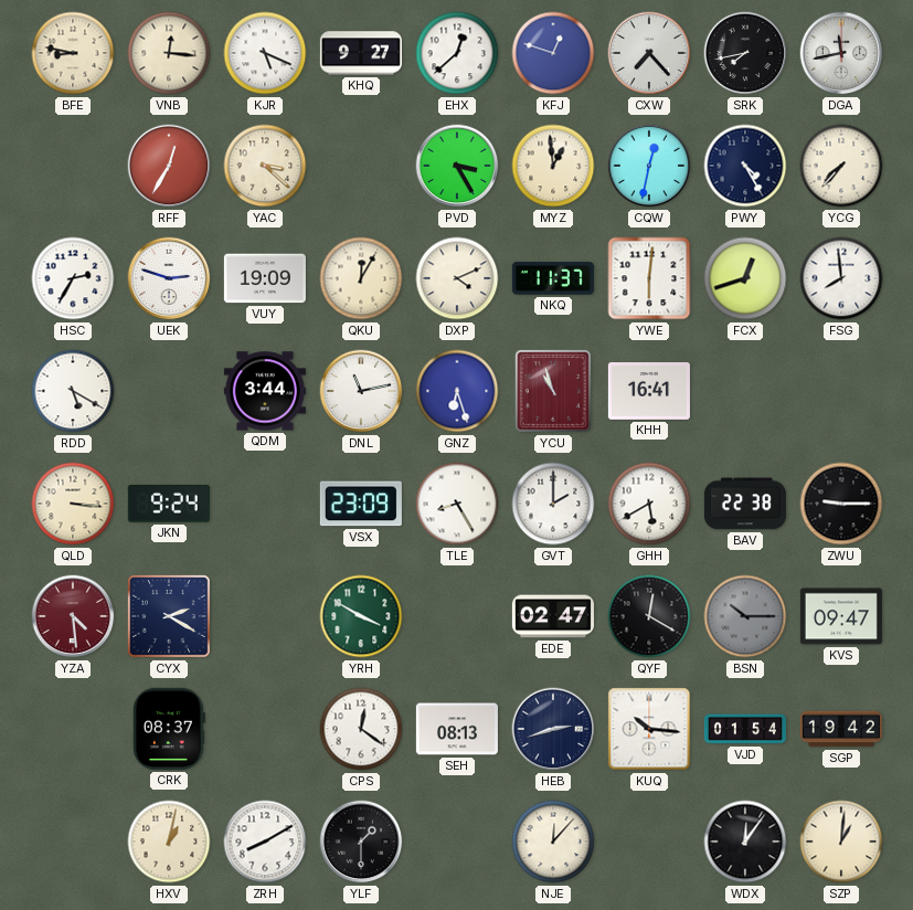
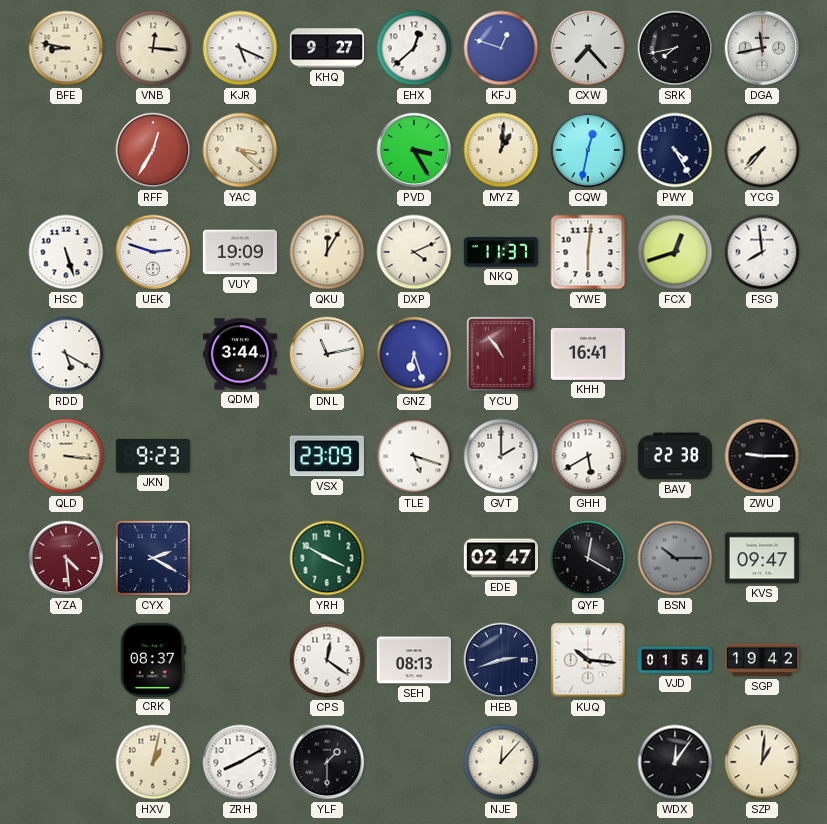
MYZ: 12:59 -> 1:01 (501, 150)
HSC: 2:35 -> 5:27 (66, 252)
YCU: 10:57 -> 10:54 (501, 354)
JKN: 9:24 -> 9:23 (153, 456)
TLE: 8:25 -> 5:18 (414, 456)
